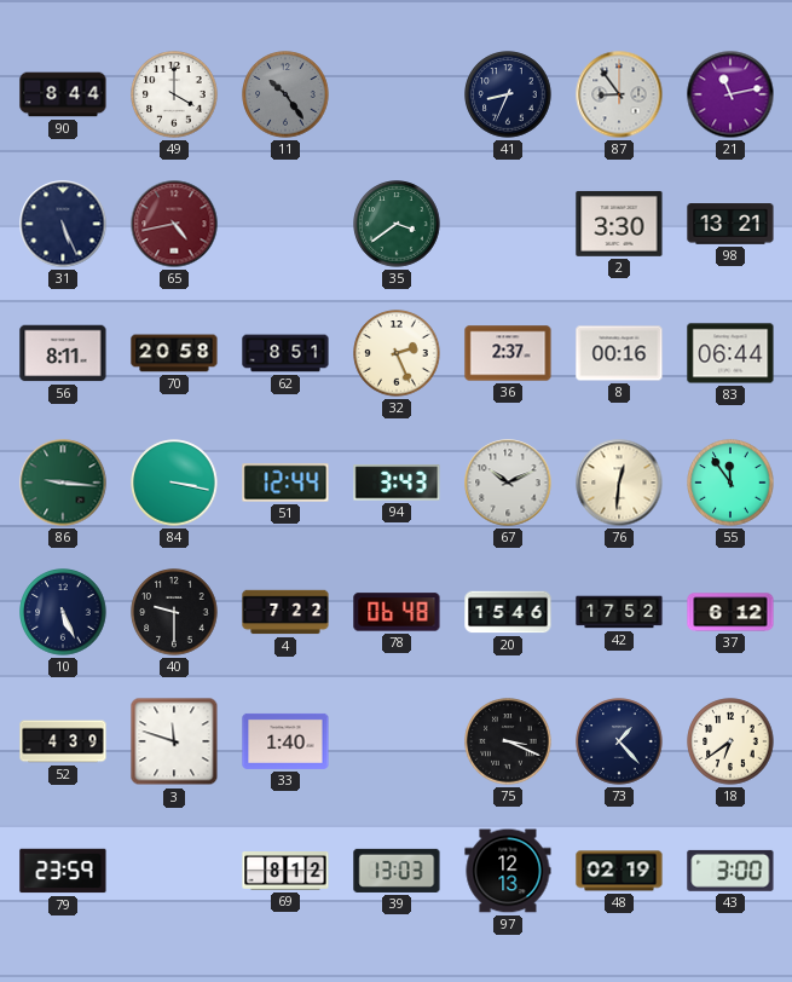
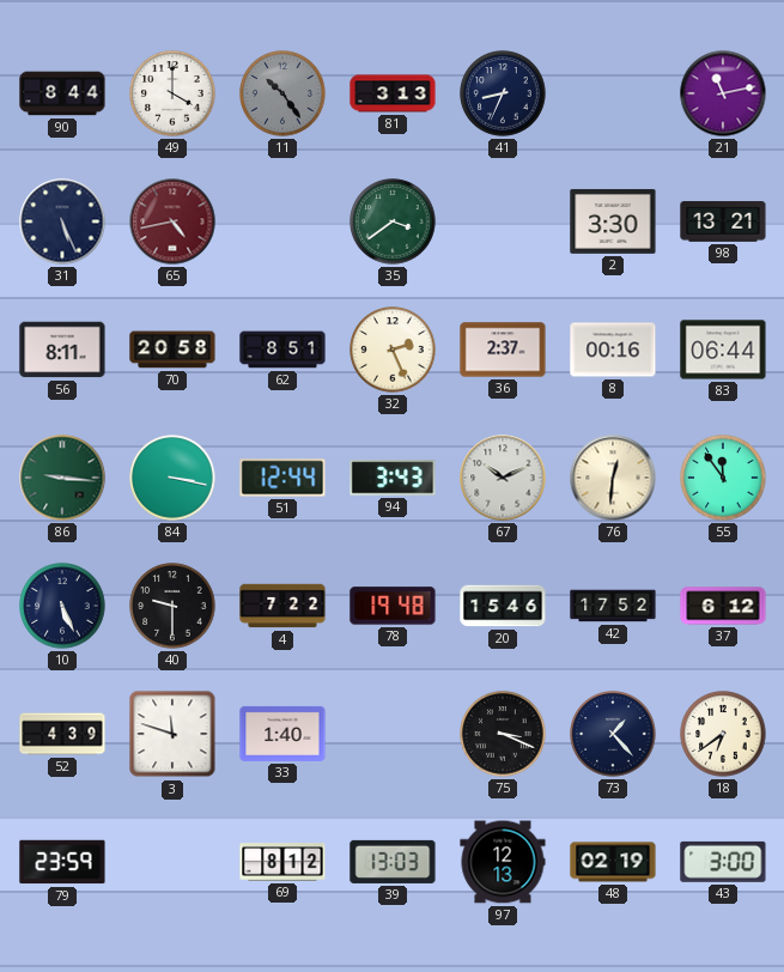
81: none -> 3:13 (393, 93)
87: 8:54 -> none (619, 94)
78: 06:48 -> 19:48 (393, 606)
